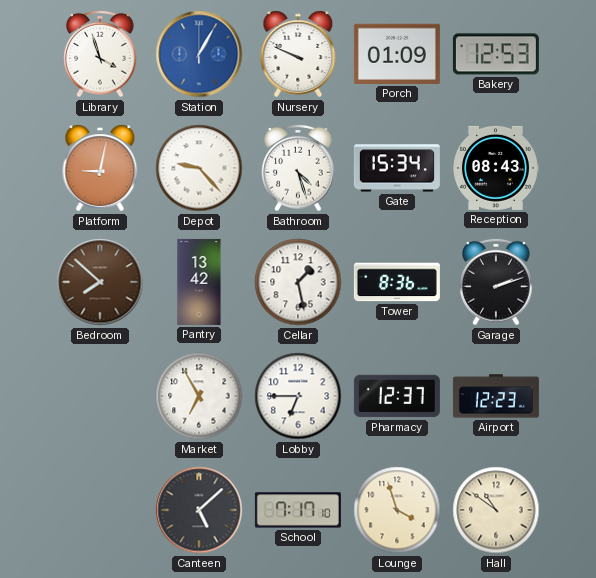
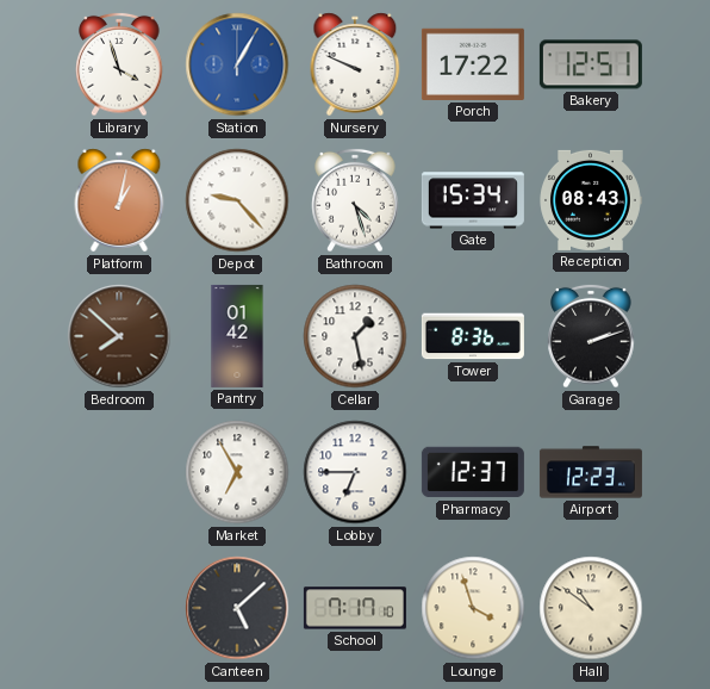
Porch: 01:09 -> 17:22 (473, 64)
Bakery: 12:53 -> 12:51 (591, 64)
Platform: 9:02 -> 1:02 (119, 200)
Pantry: 13:42 -> 01:42 (237, 336)
